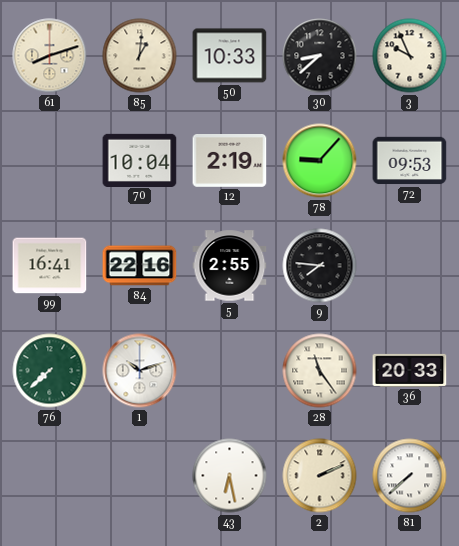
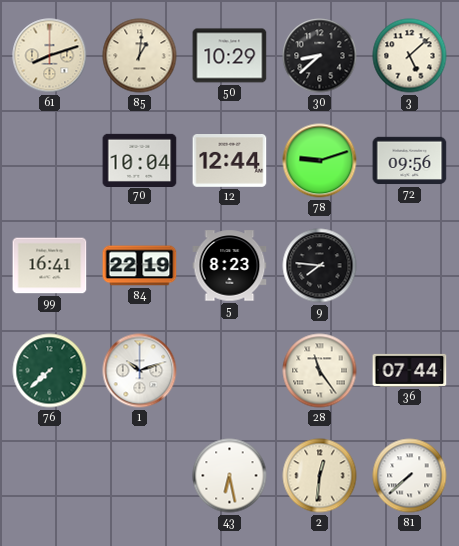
50: 10:33 -> 10:29 (230, 56)
3: 9:56 -> 5:08 (410, 56)
12: 2:19 -> 12:44 (230, 161)
78: 9:07 -> 9:12 (320, 161)
72: 09:53 -> 09:56 (410, 161)
84: 22:16 -> 22:19 (140, 266)
5: 2:55 -> 8:23 (230, 266)
36: 20:33 -> 07:44 (410, 370)
2: 2:11 -> 12:31 (320, 476)
